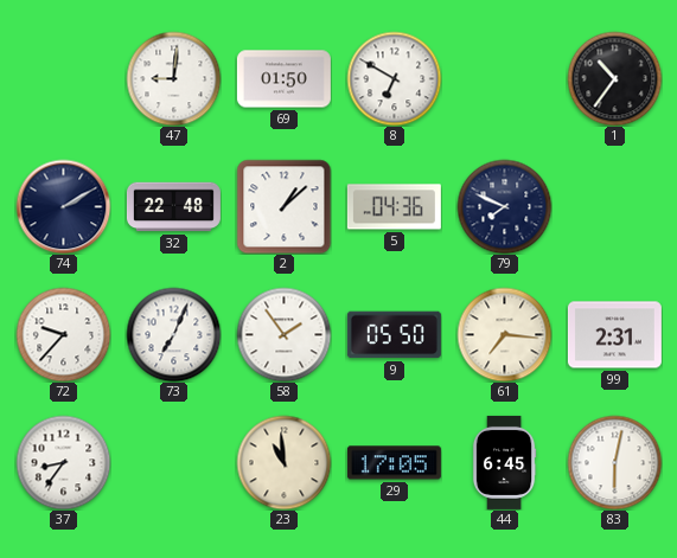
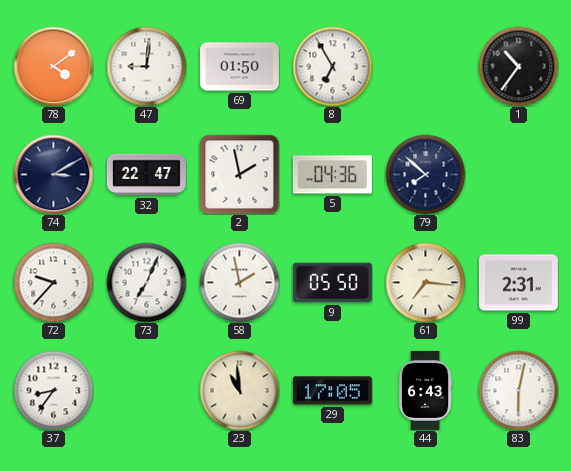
78: none -> 4:09 (53, 66)
8: 6:50 -> 6:55 (332, 66)
74: 2:10 -> 3:10 (53, 174)
32: 22:48 -> 22:47 (146, 175)
2: 1:08 -> 1:58 (239, 174)
79: 7:49 -> 7:52 (425, 174)
58: 1:54 -> 1:58 (239, 282)
44: 6:45 -> 6:43 (425, 390)
